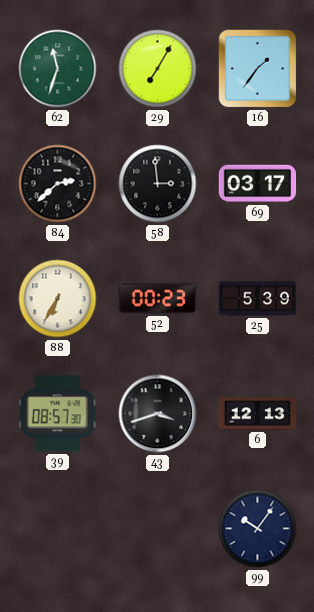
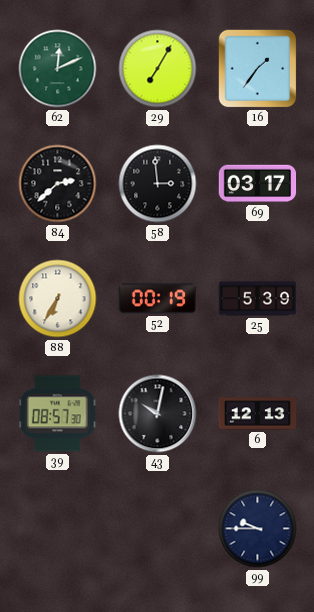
62: 11:33 -> 12:11 (58, 69)
52: 00:23 -> 00:19 (158, 299)
43: 3:42 -> 10:02 (158, 414)
99: 10:06 -> 9:45 (258, 529)
